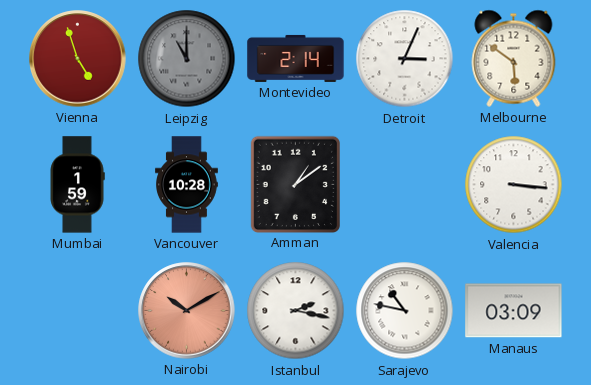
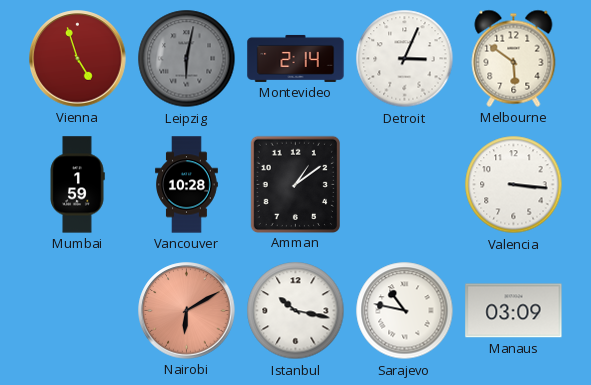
Leipzig: 11:00 -> 6:02 (187, 59)
Nairobi: 10:10 -> 6:10 (187, 311)
Istanbul: 2:17 -> 10:17 (296, 311)
